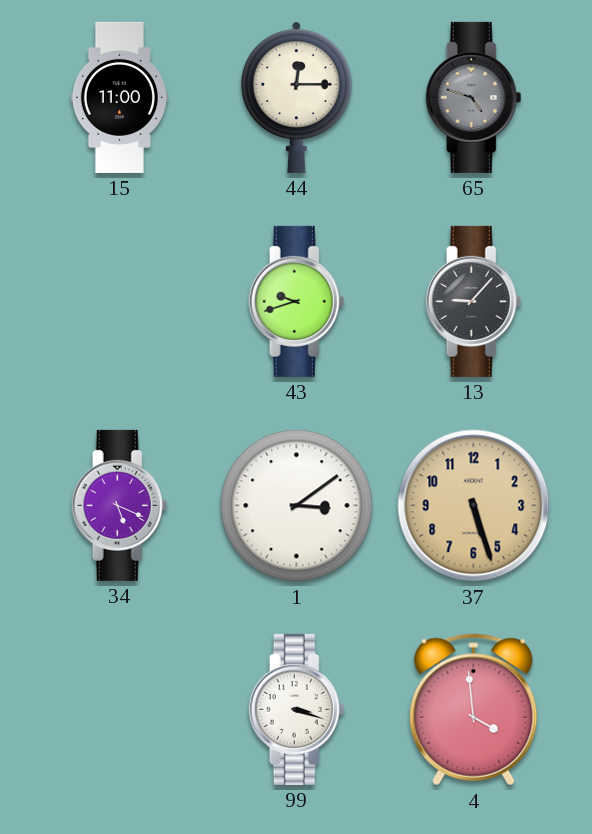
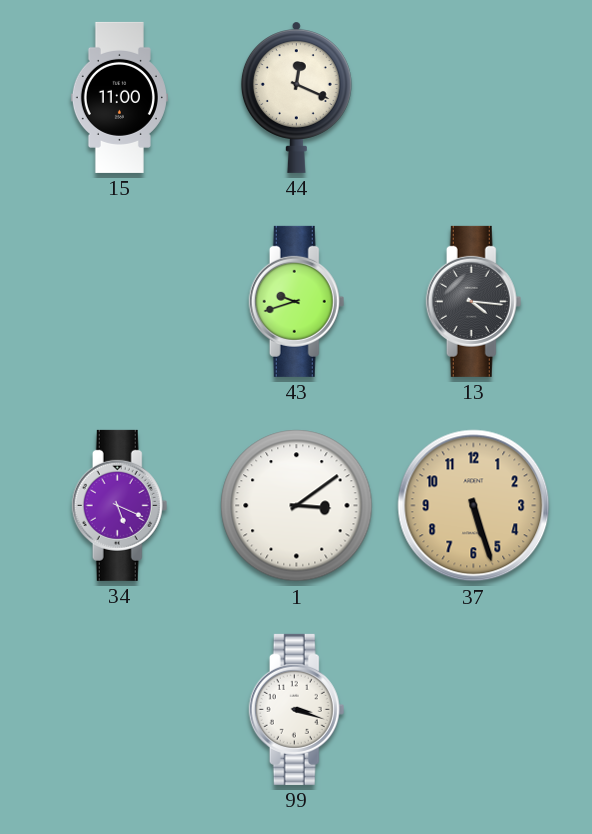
44: 12:15 -> 12:19 (296, 97)
65: 4:48 -> none (474, 97)
13: 9:07 -> 4:16 (474, 301)
4: 3:59 -> none (474, 710)
